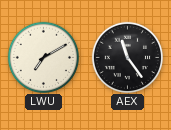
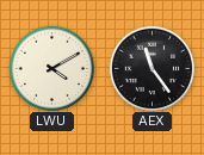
LWU: 7:10 -> 4:10 (51, 68)
